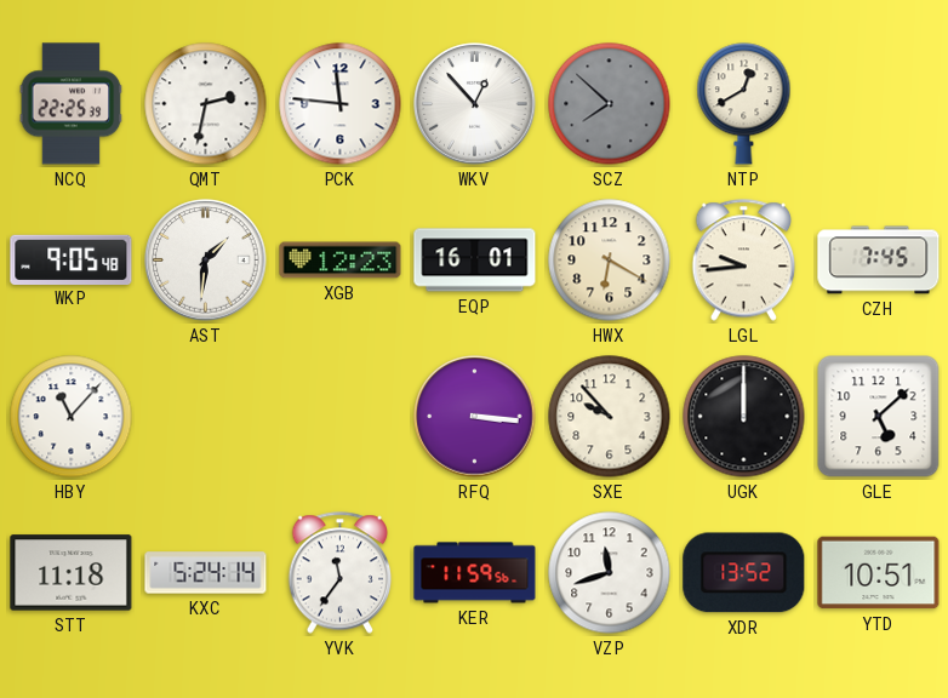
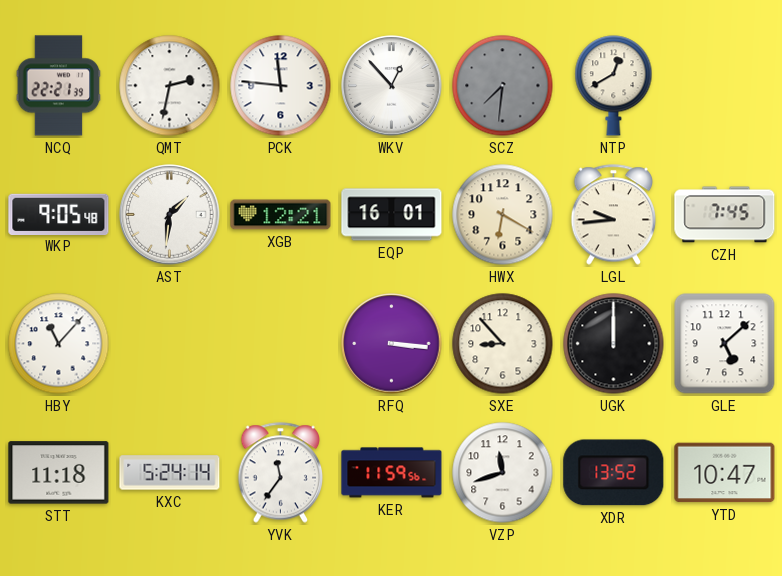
NCQ: 22:25 -> 22:21 (59, 86)
SCZ: 7:52 -> 7:31 (503, 86)
XGB: 12:23 -> 12:21 (281, 215)
SXE: 9:53 -> 8:53 (503, 344)
YTD: 10:51 -> 10:47 (725, 473)
